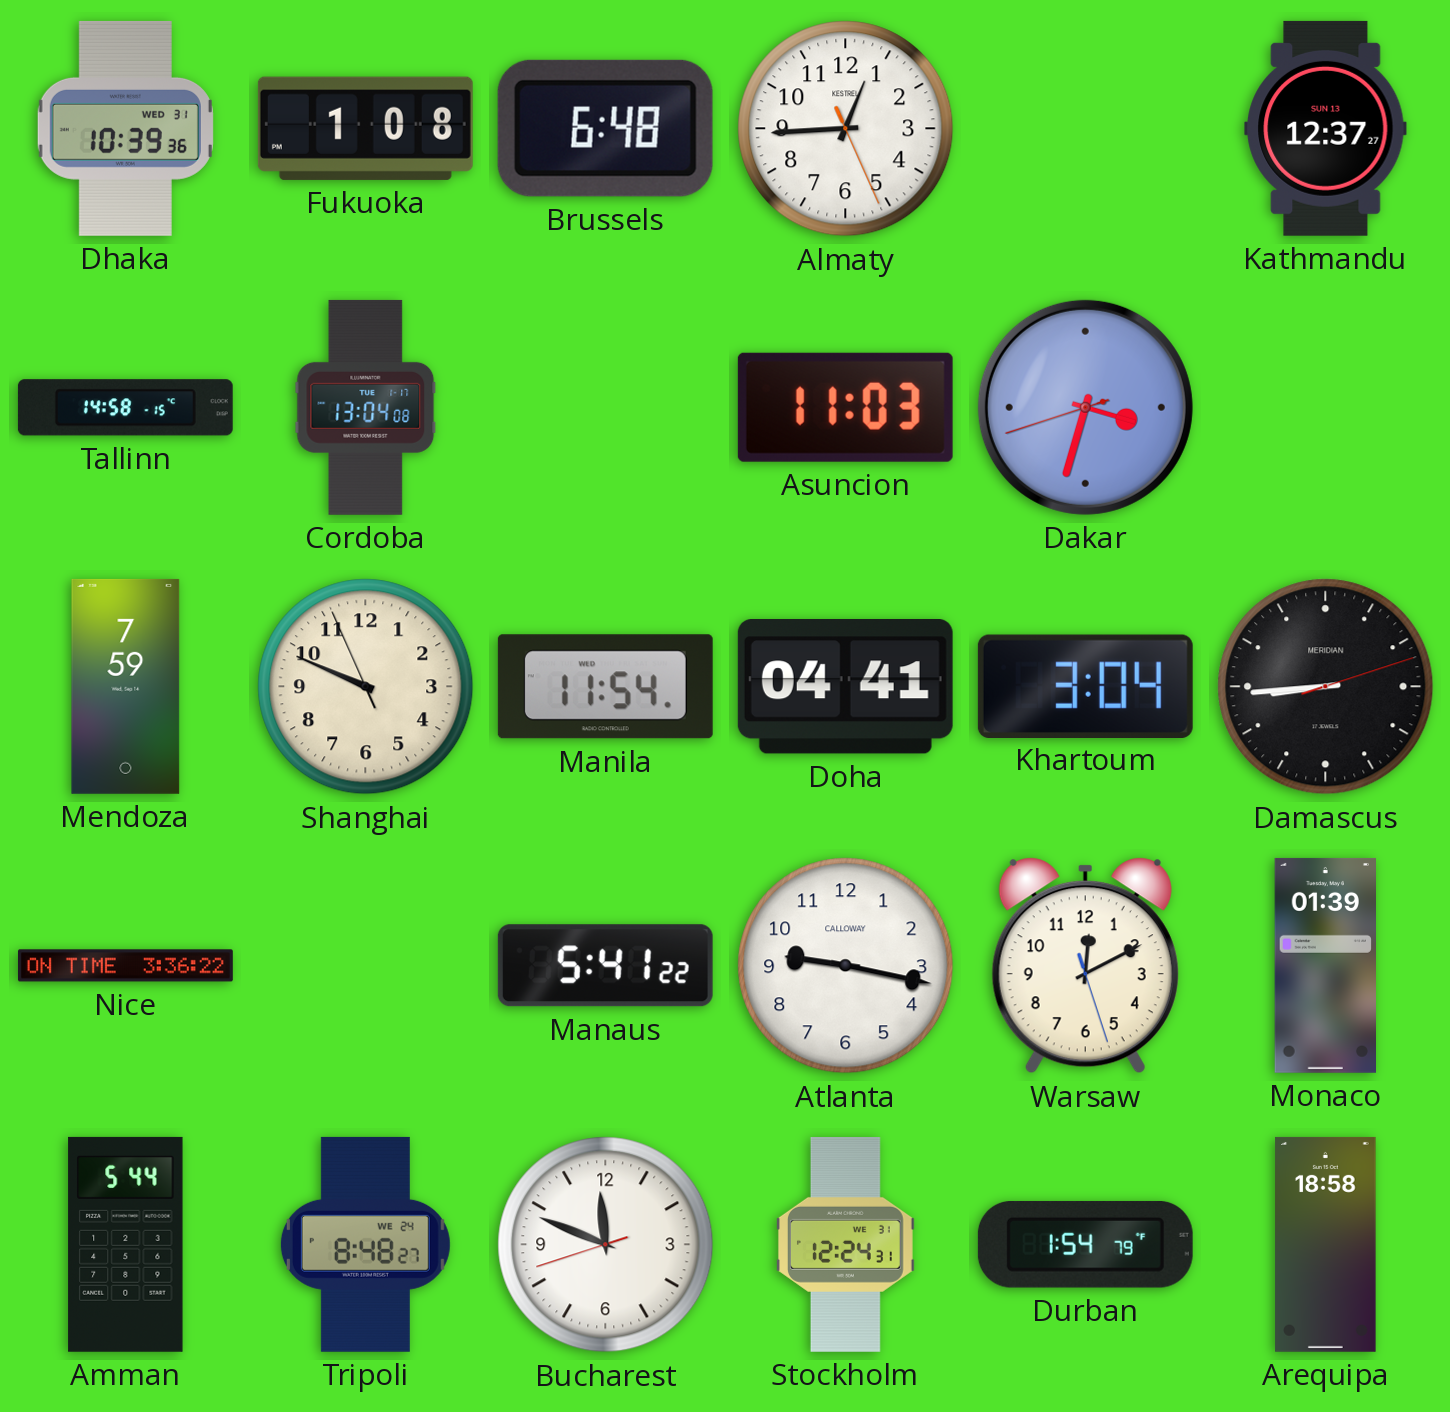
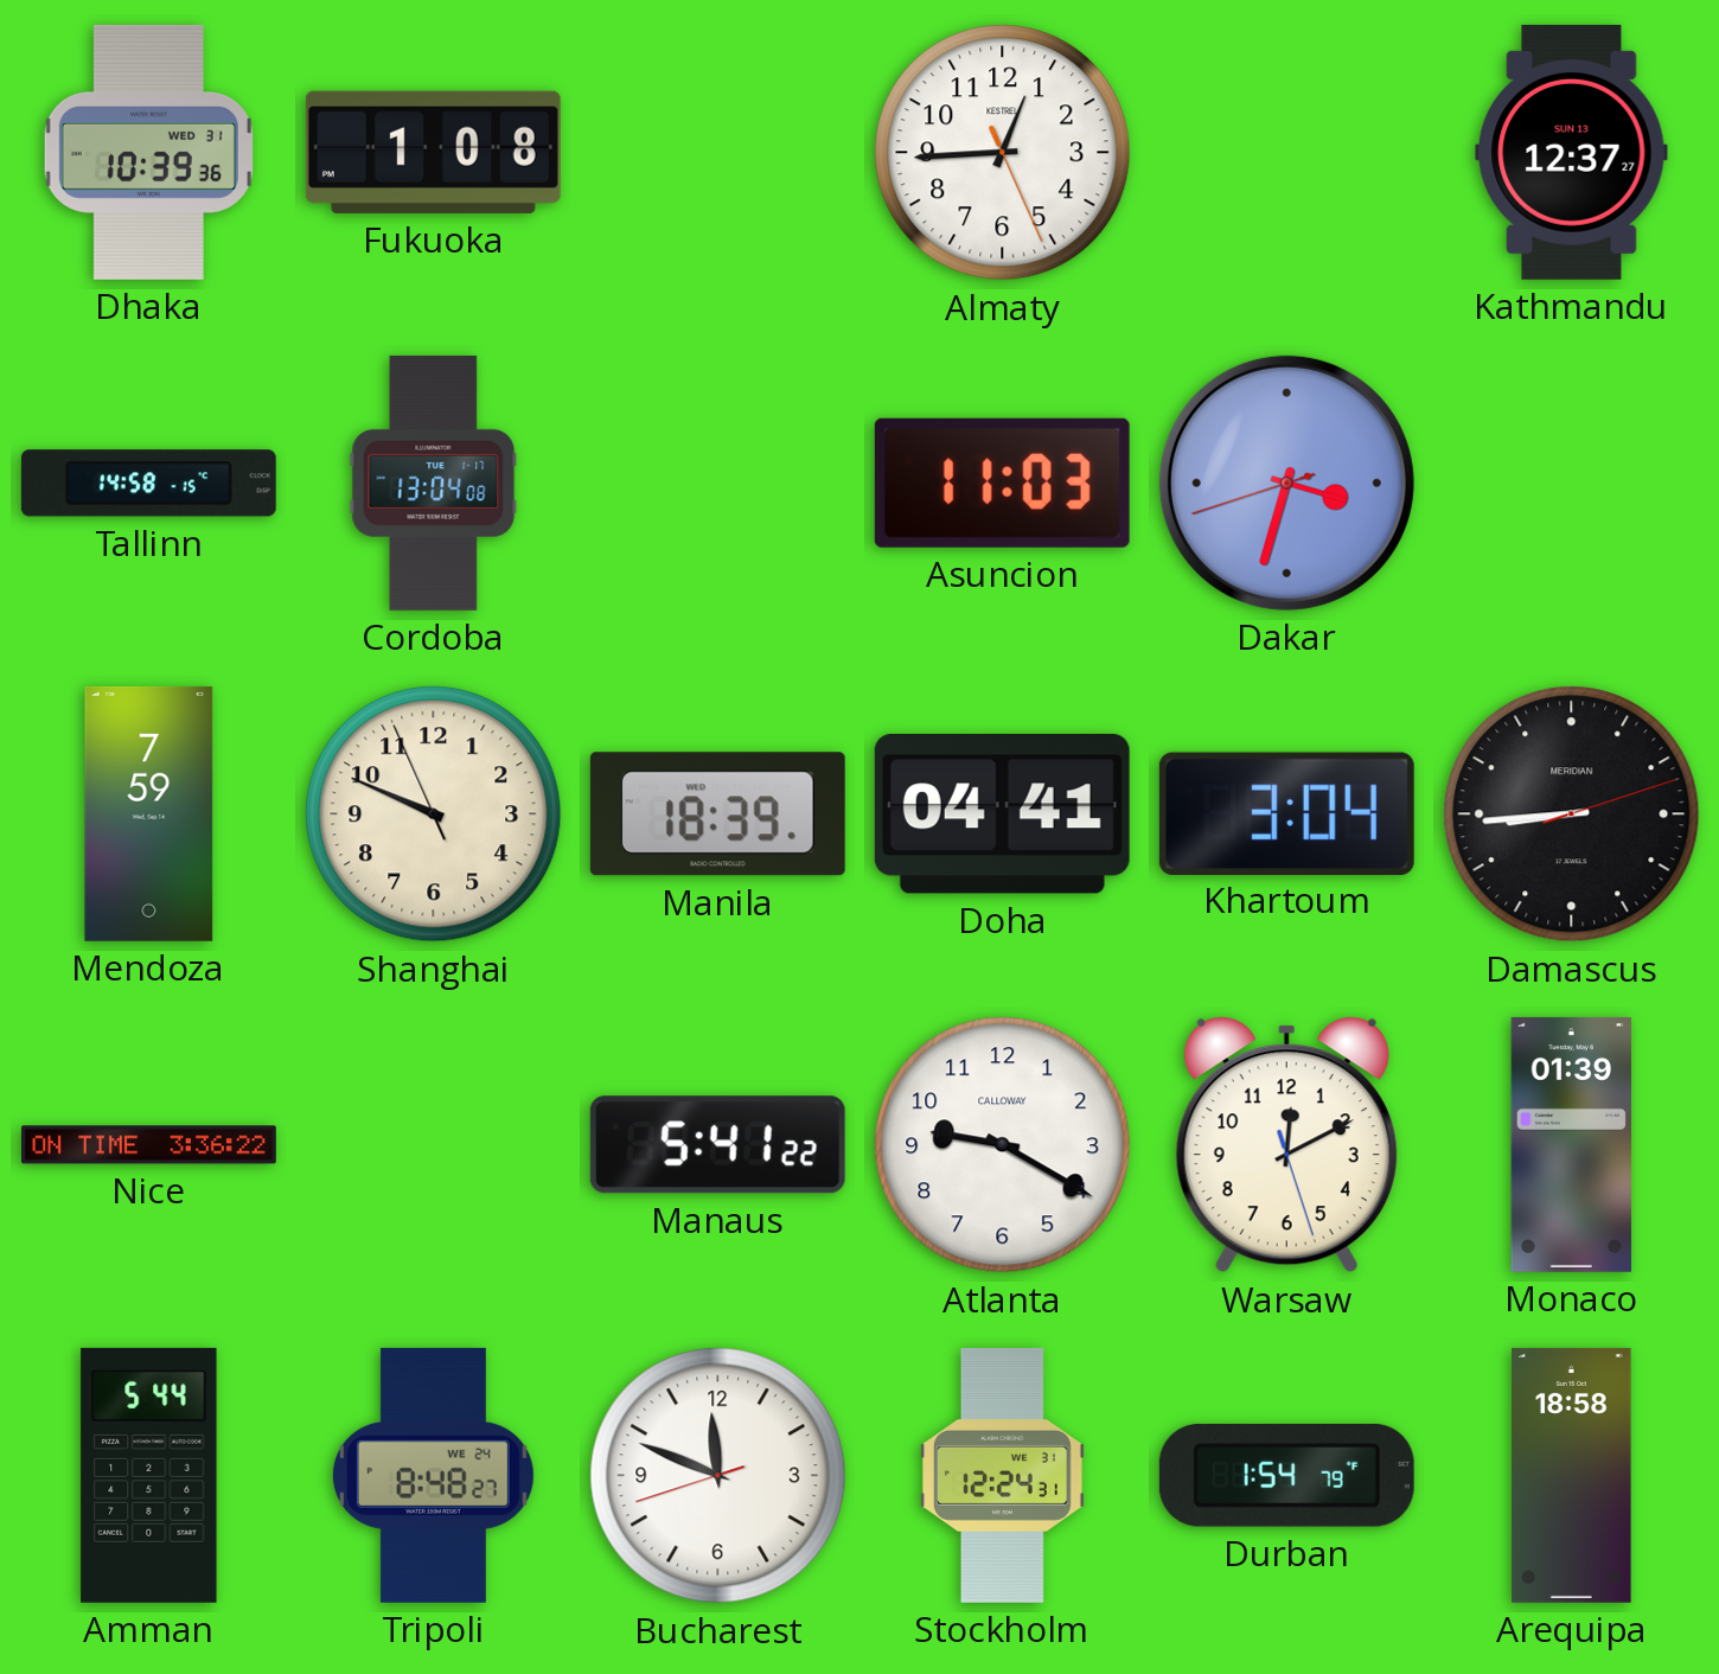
Brussels: 6:48 -> none (605, 128)
Manila: 11:54 -> 18:39 (717, 814)
Atlanta: 9:17 -> 9:20 (1003, 1145)
